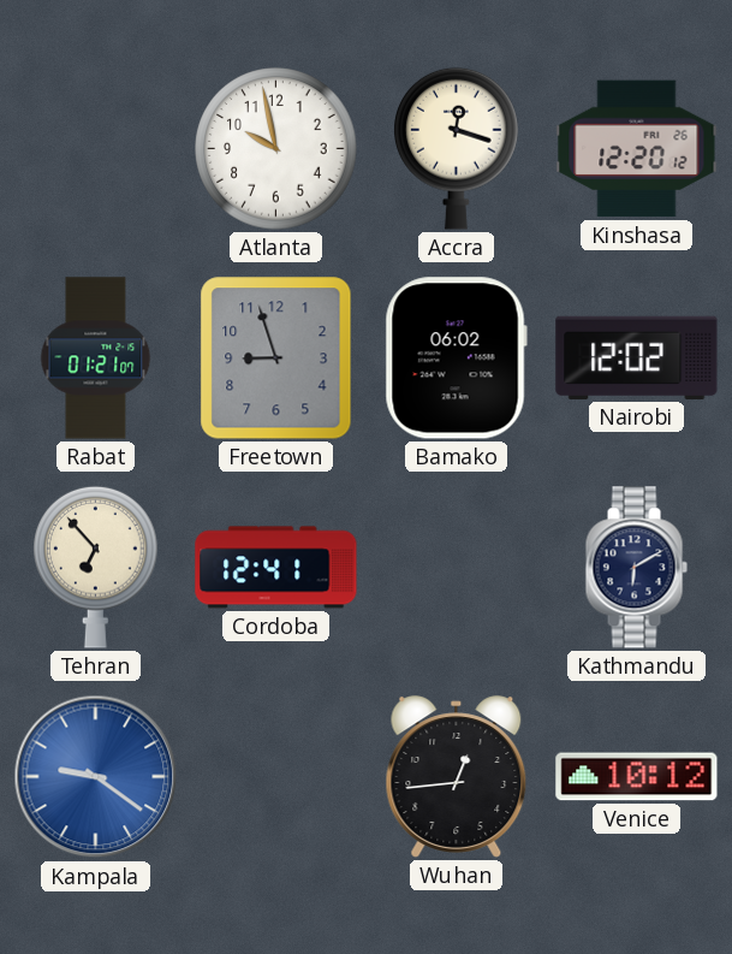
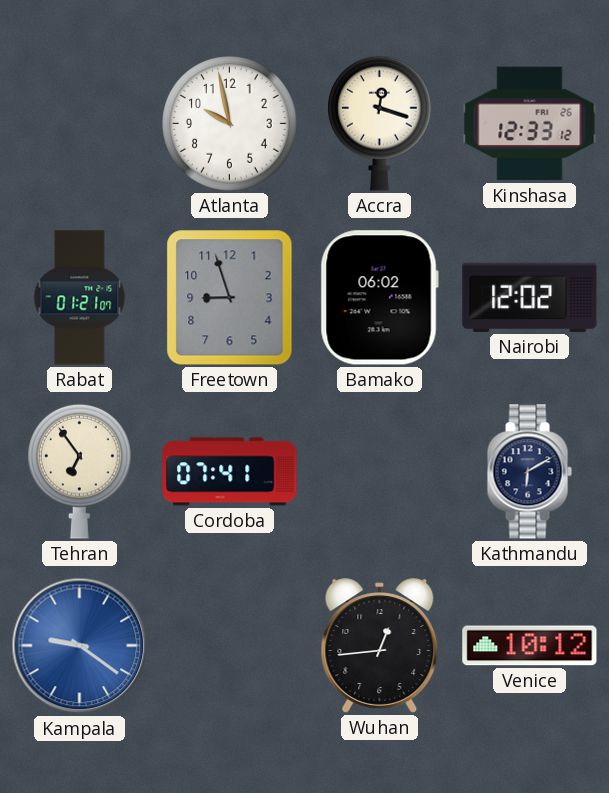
Kinshasa: 12:20 -> 12:33 (530, 124)
Tehran: 6:53 -> 6:54 (80, 471)
Cordoba: 12:41 -> 07:41 (230, 472)
